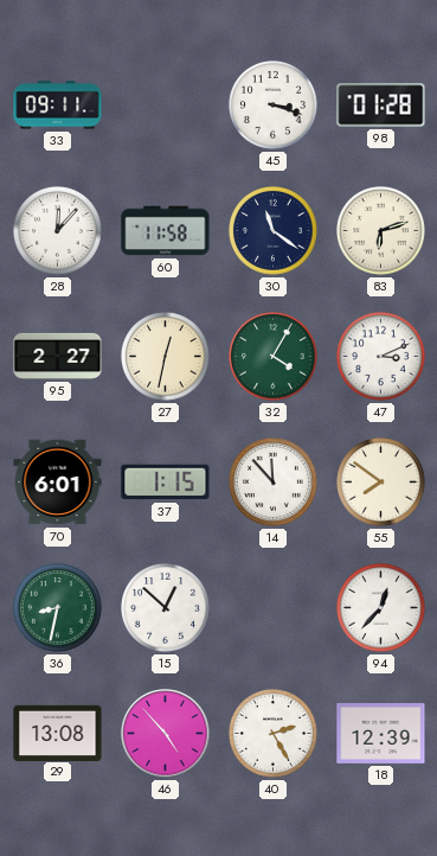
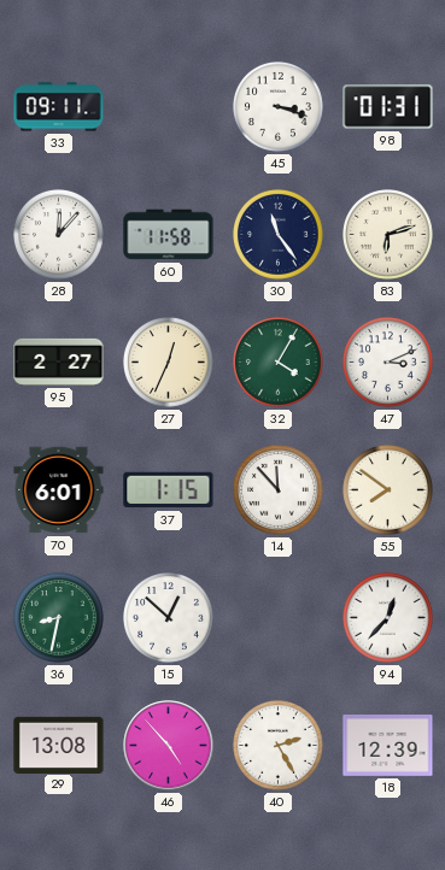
98: 01:28 -> 01:31 (388, 107)
30: 11:21 -> 11:24 (279, 235)
27: 12:32 -> 12:34 (169, 363)
